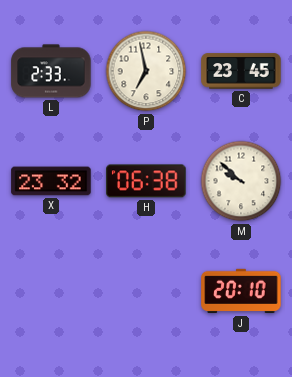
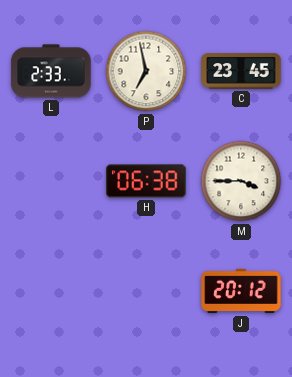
X: 23:32 -> none (51, 181)
M: 9:52 -> 3:45 (241, 181)
J: 20:10 -> 20:12 (241, 291)
